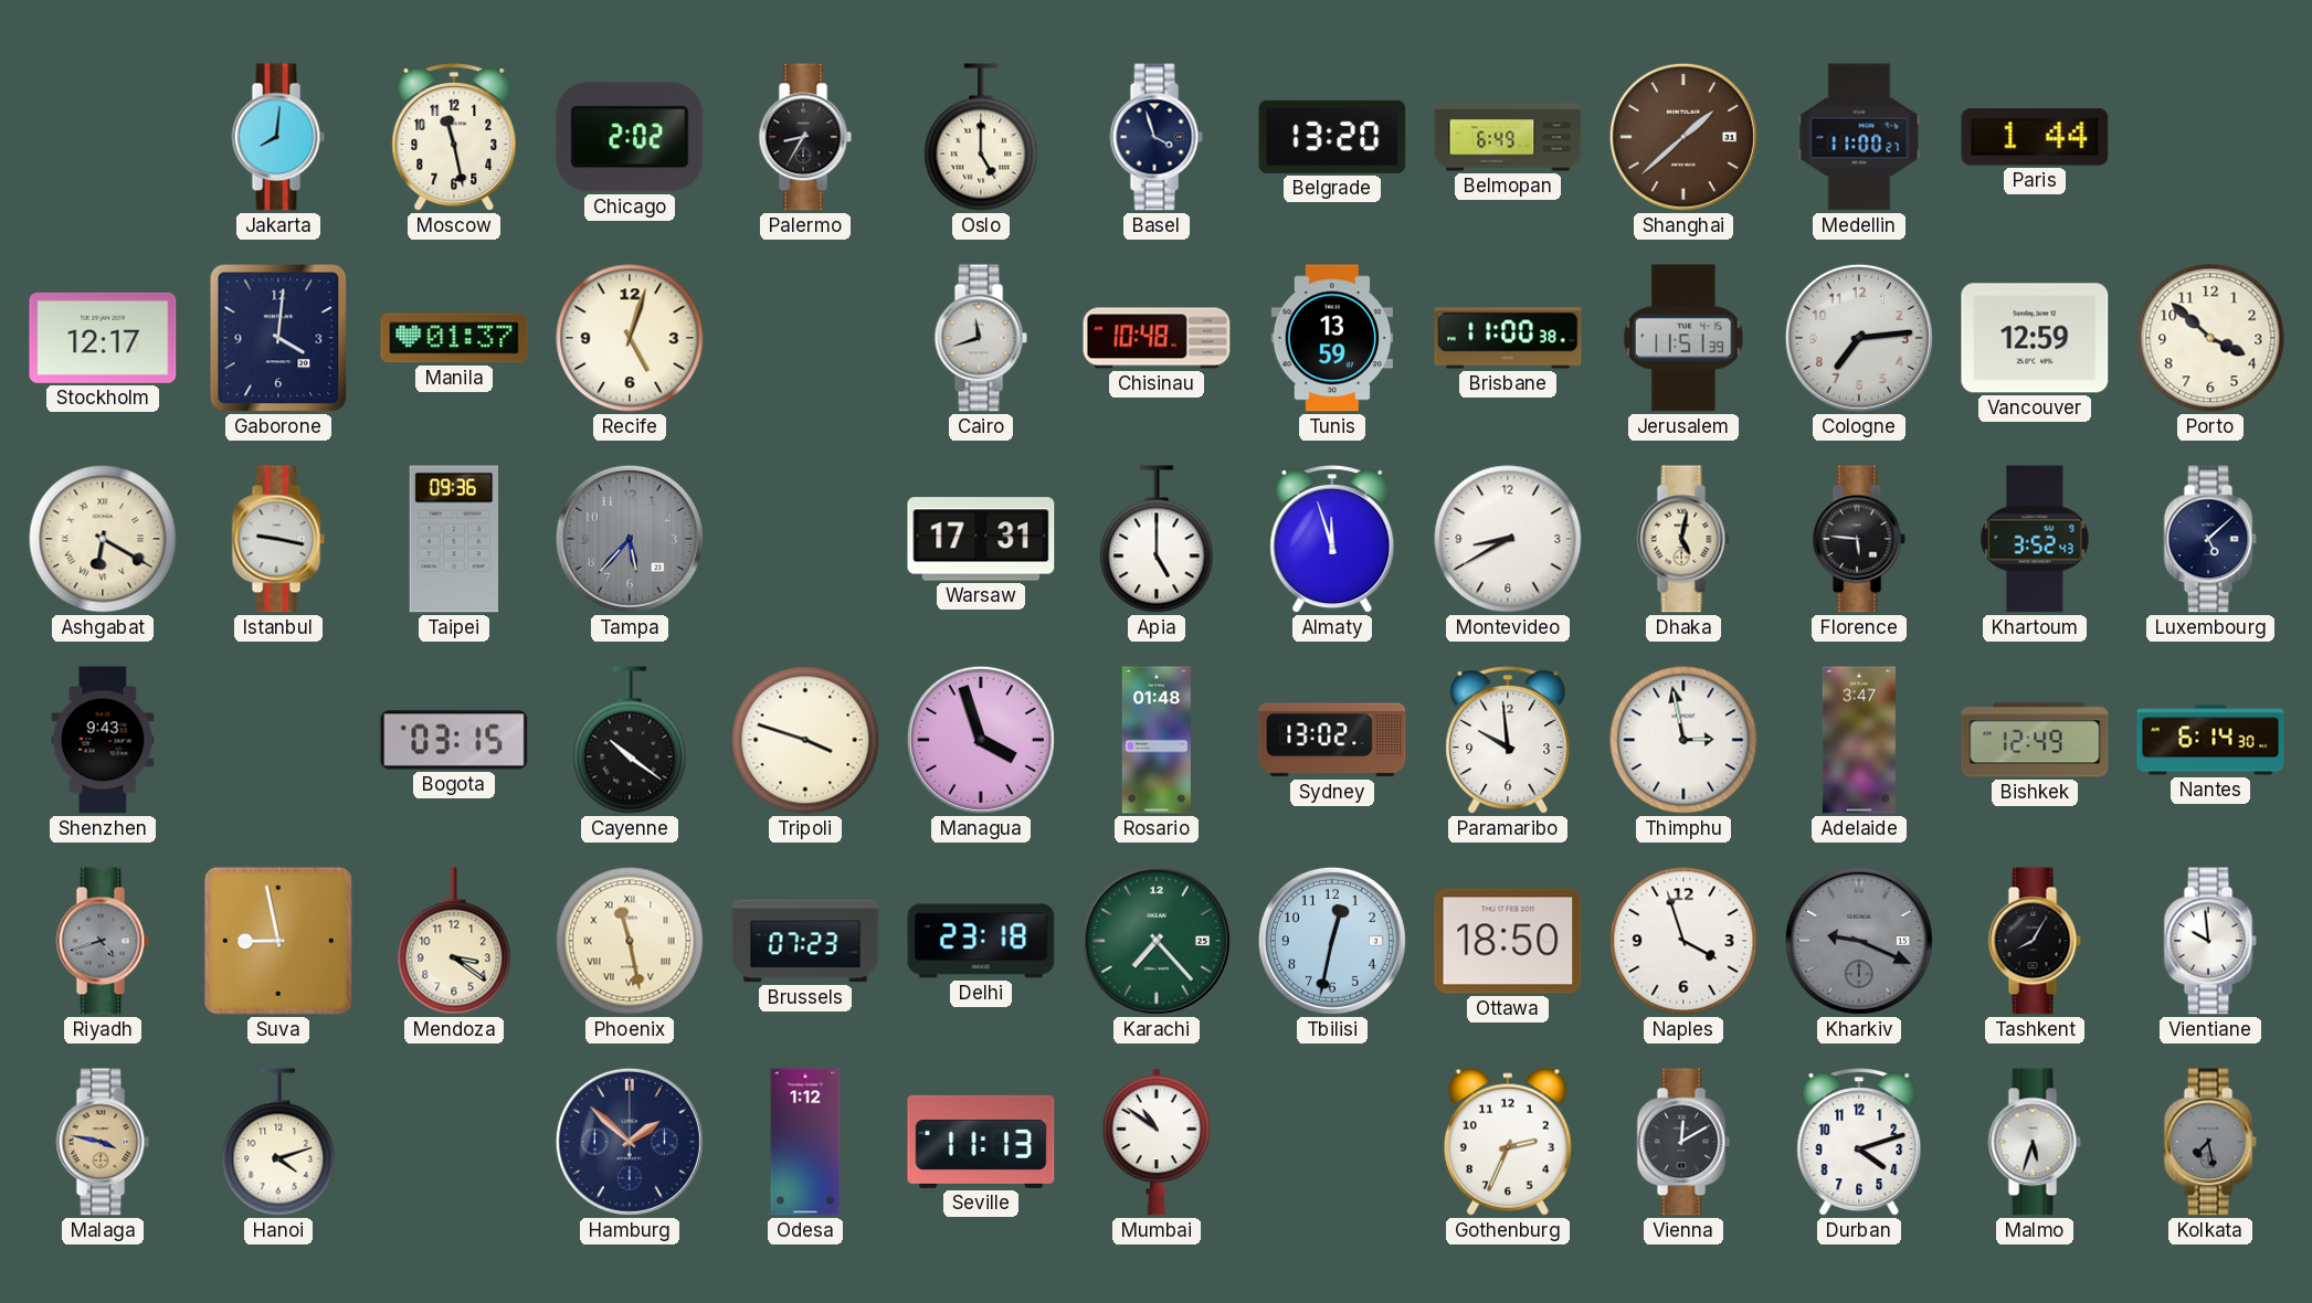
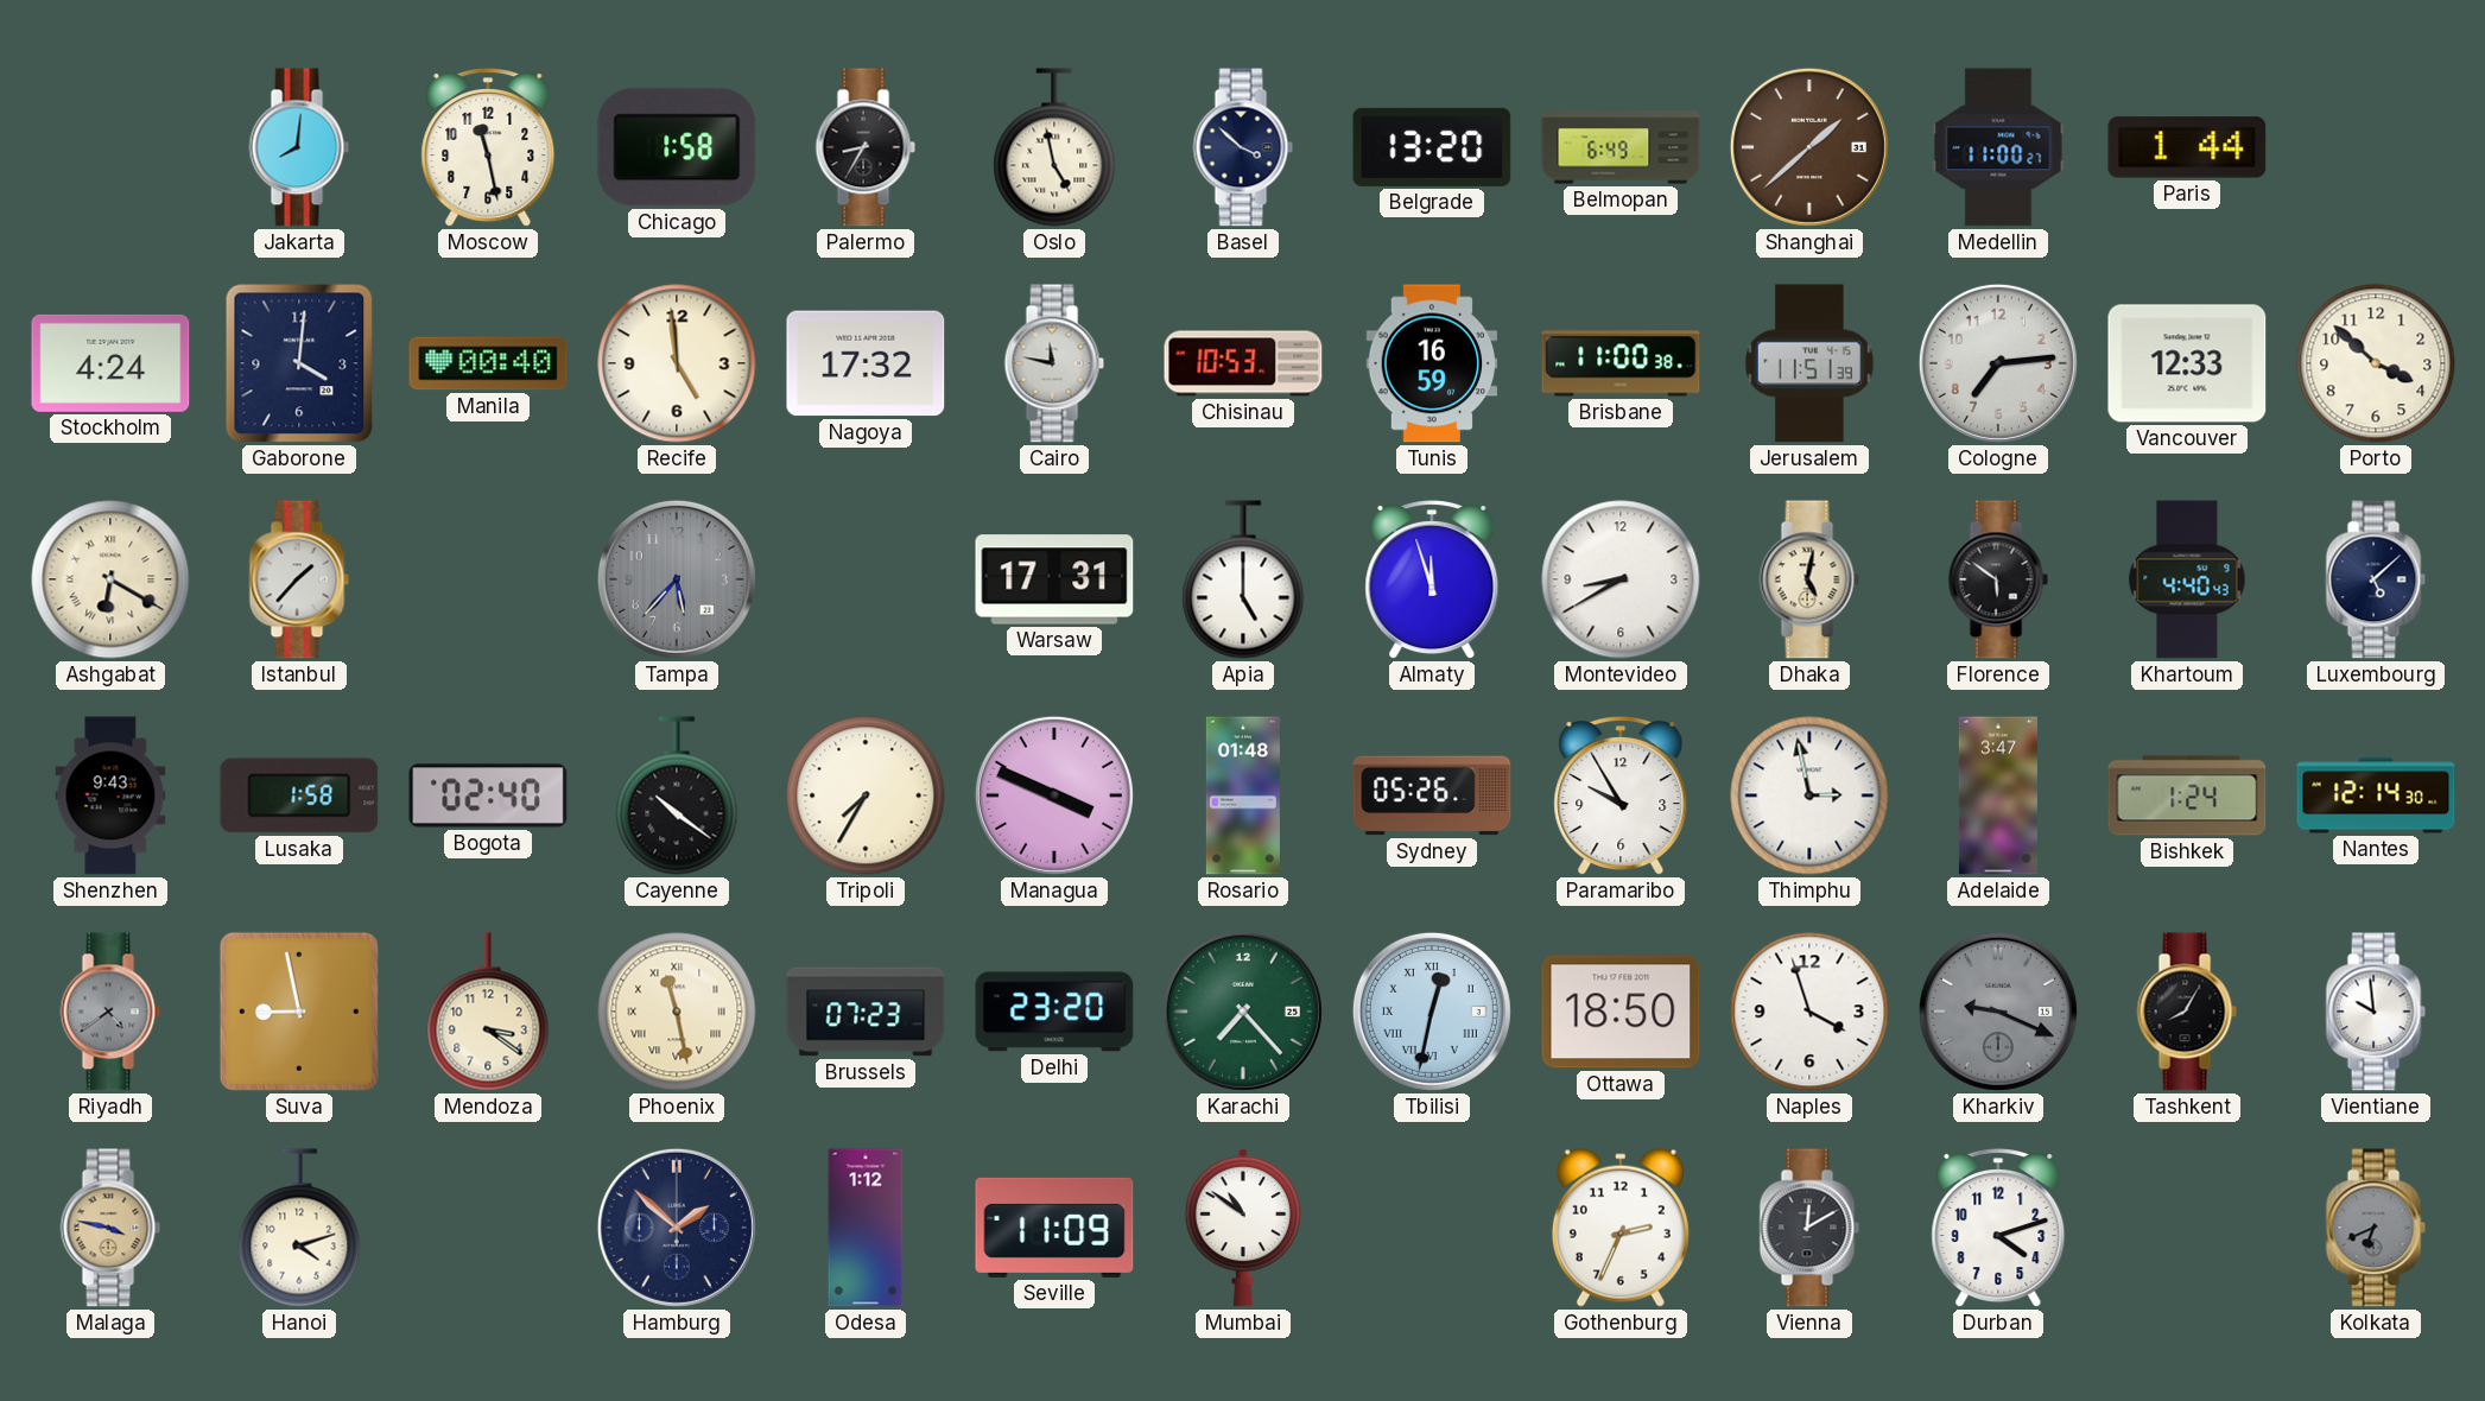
Chicago: 2:02 -> 1:58 (677, 147)
Oslo: 5:00 -> 4:58 (1054, 147)
Basel: 3:57 -> 3:52 (1243, 147)
Stockholm: 12:17 -> 4:24 (110, 363)
Manila: 01:37 -> 00:40 (488, 363)
Recife: 5:03 -> 4:59 (677, 363)
Nagoya: none -> 17:32 (866, 363)
Cairo: 11:42 -> 11:47 (1054, 363)
Chisinau: 10:48 -> 10:53 (1243, 363)
Tunis: 13:59 -> 16:59 (1432, 363)
Vancouver: 12:59 -> 12:33 (2187, 363)
Istanbul: 9:17 -> 1:37 (299, 579)
Taipei: 09:36 -> none (454, 539)
Florence: 5:46 -> 5:51 (1998, 579)
Khartoum: 3:52 -> 4:40 (2187, 579)
Lusaka: none -> 1:58 (299, 795)
Bogota: 03:15 -> 02:40 (488, 795)
Tripoli: 3:48 -> 7:35 (866, 795)
Managua: 3:57 -> 3:49 (1054, 795)
Sydney: 13:02 -> 05:26 (1432, 795)
Paramaribo: 9:59 -> 9:55 (1621, 797)
Bishkek: 12:49 -> 1:24 (2187, 795)
Nantes: 6:14 -> 12:14 (2376, 795)
Riyadh: 4:42 -> 4:39 (110, 1012)
Delhi: 23:18 -> 23:20 (1054, 1012)
Tbilisi numerals: Arabic -> Roman (1432, 1012)
Seville: 11:13 -> 11:09 (1054, 1228)
Malmo: 5:33 -> none (2035, 1142)
Kolkata: 7:28 -> 6:41 (2376, 1228)
